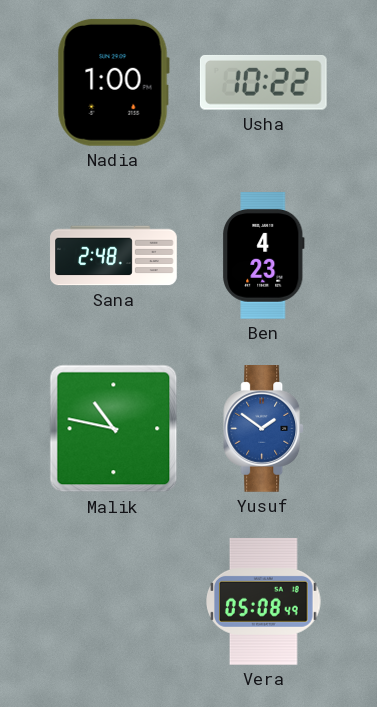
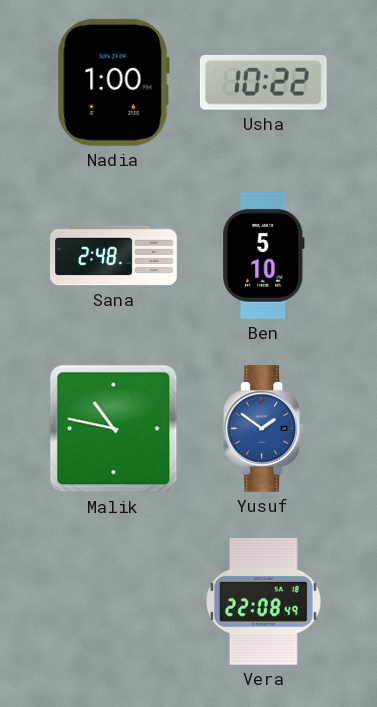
Ben: 4:23 -> 5:10 (263, 256)
Vera: 05:08 -> 22:08 (264, 601)
